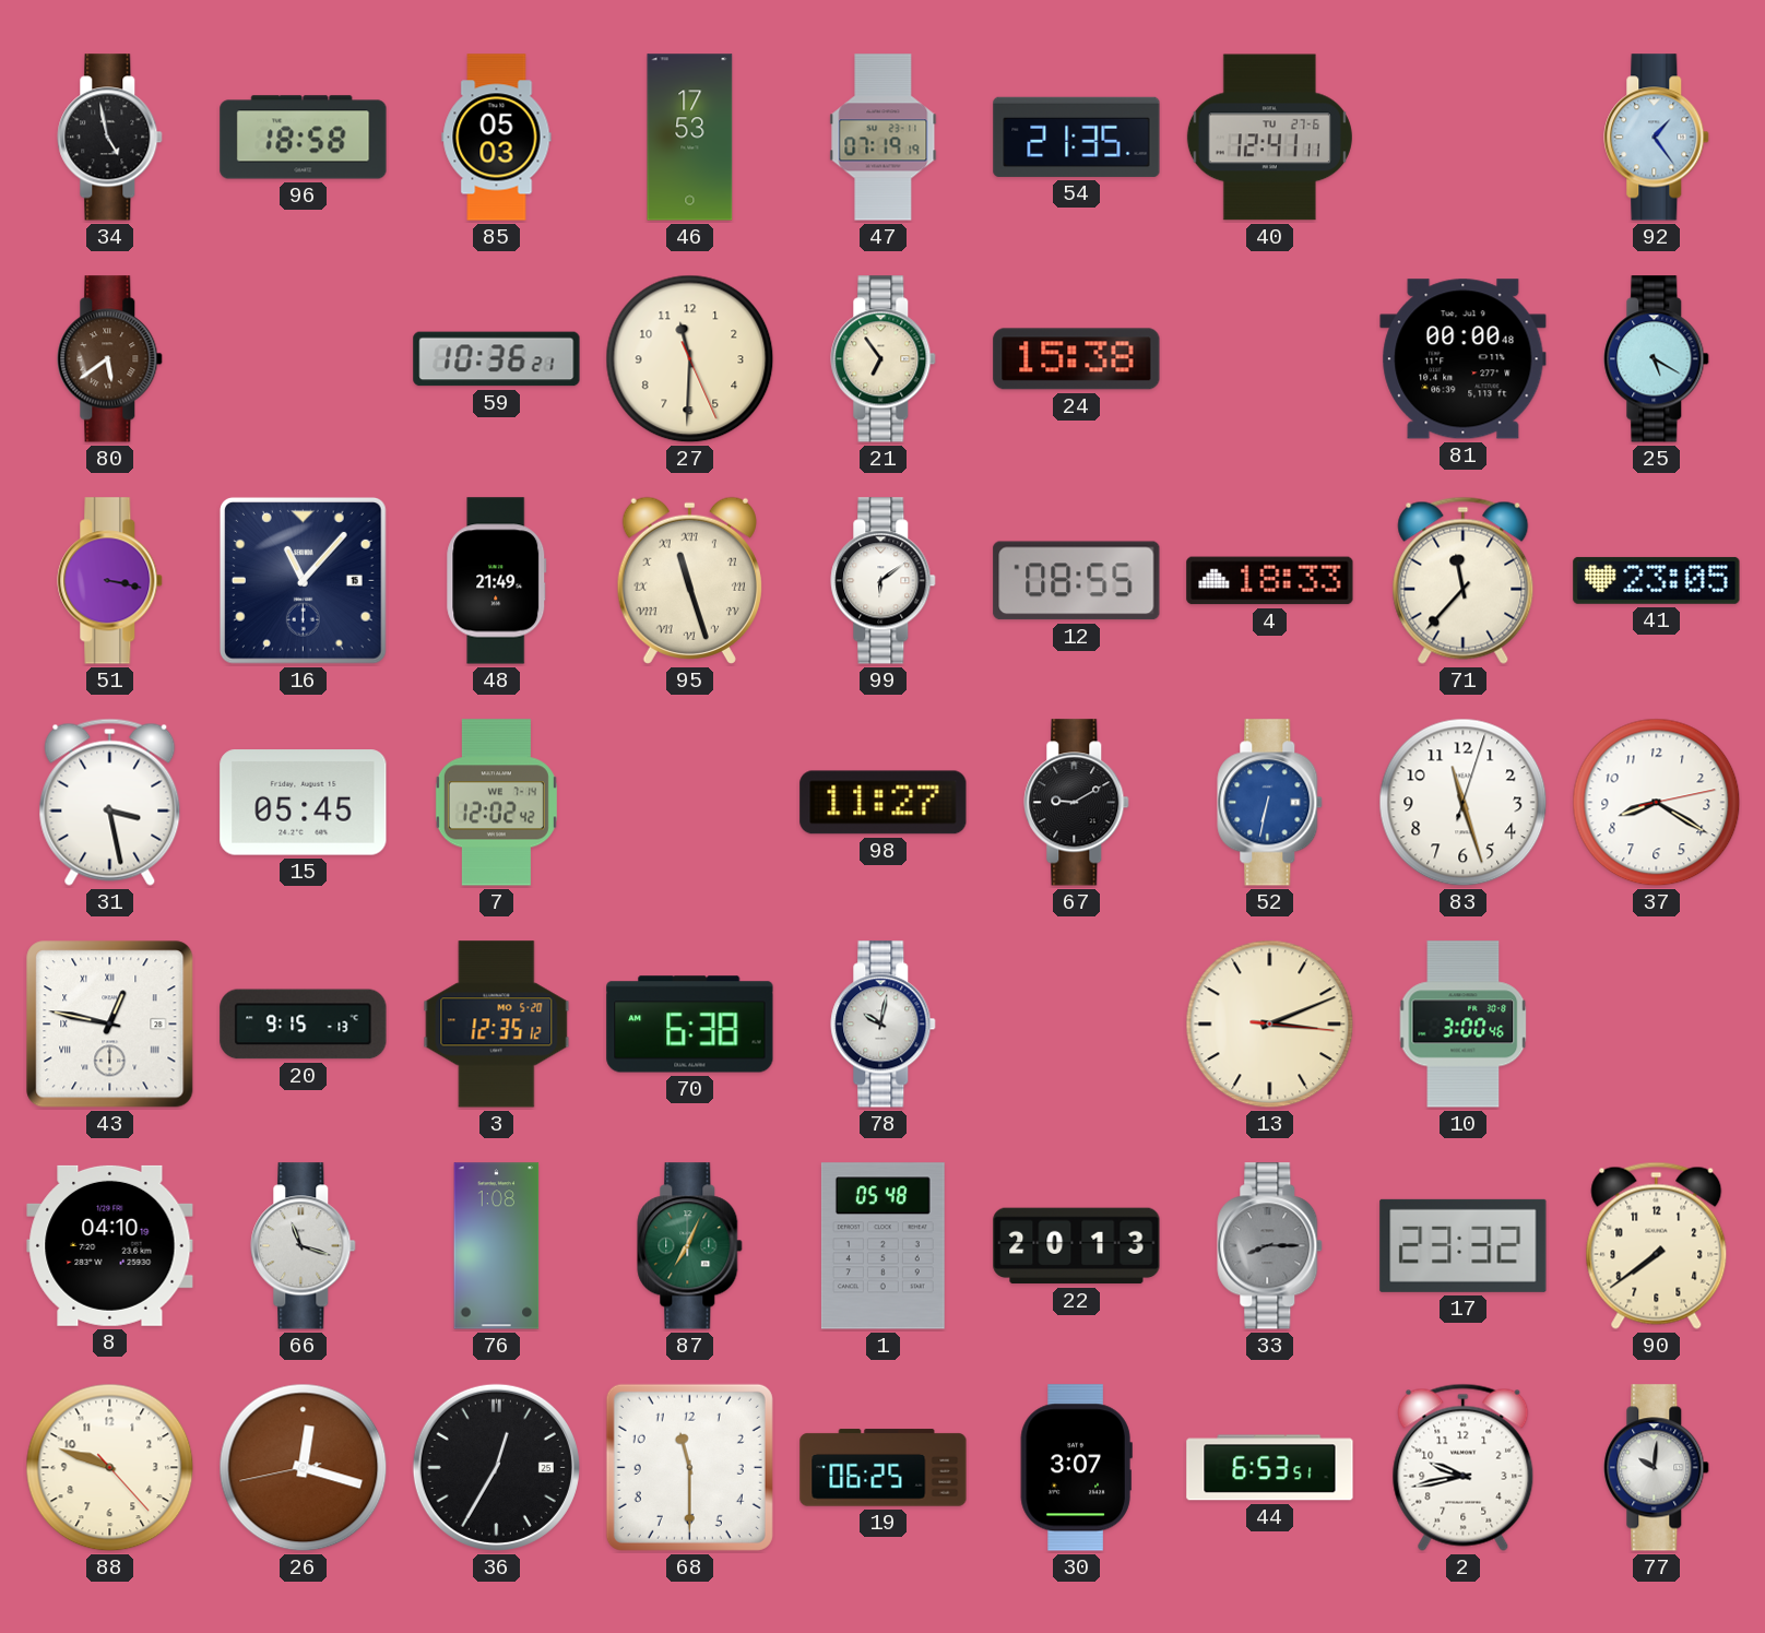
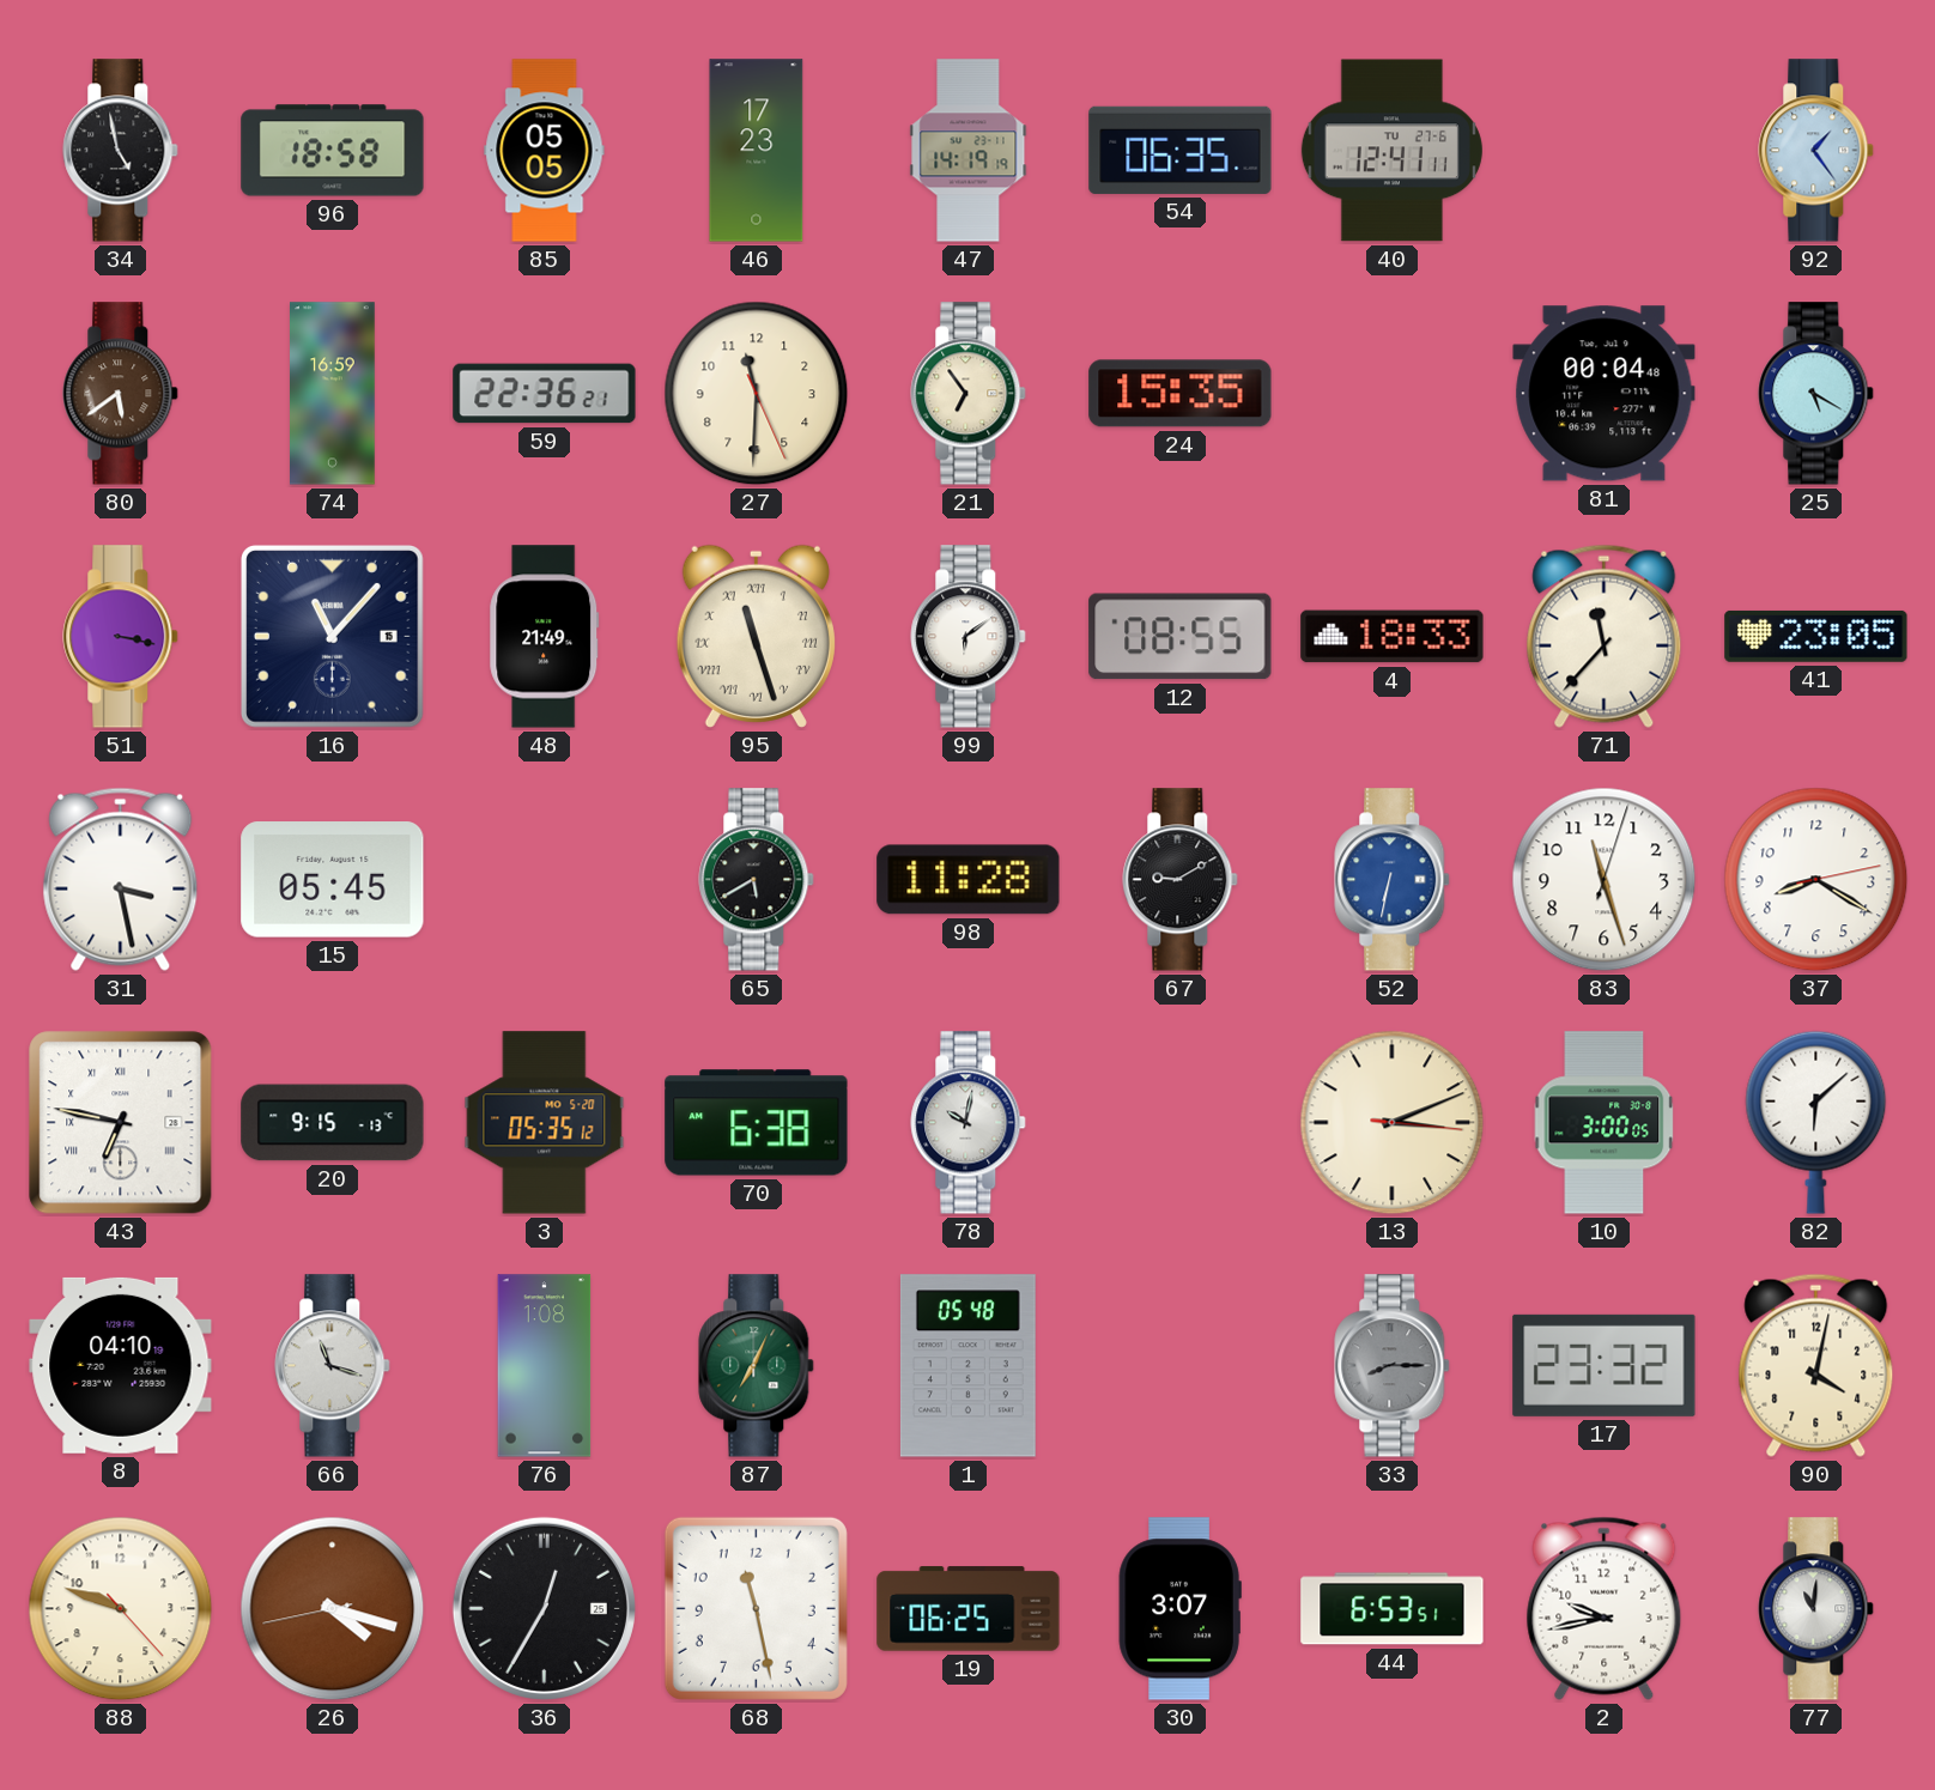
85: 05:03 -> 05:05 (545, 151)
46: 17:53 -> 17:23 (757, 151)
47: 07:19 -> 14:19 (969, 151)
54: 21:35 -> 06:35 (1181, 150)
74: none -> 16:59 (333, 394)
59: 10:36 -> 22:36 (545, 394)
24: 15:38 -> 15:35 (1181, 394)
81: 00:00 -> 00:04 (1605, 394)
7: 12:02 -> none (496, 803)
65: none -> 5:40 (757, 880)
98: 11:27 -> 11:28 (969, 880)
43: 12:47 -> 6:47 (121, 1123)
3: 12:35 -> 05:35 (545, 1123)
10: 3:00:46 -> 3:00:05 (1605, 1123)
82: none -> 6:08 (1816, 1122)
22: 20:13 -> none (1077, 1246)
90: 7:39 -> 4:02 (1816, 1365)
26: 12:17 -> 4:17 (333, 1609)
68: 11:30 -> 11:28 (756, 1608)
77: 10:01 -> 11:01 (1816, 1609)
